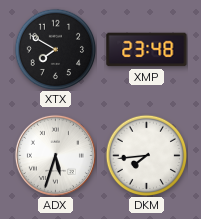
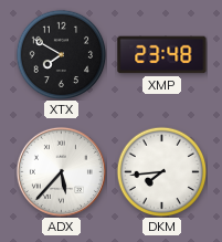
ADX: 5:33 -> 5:37 (61, 171)
